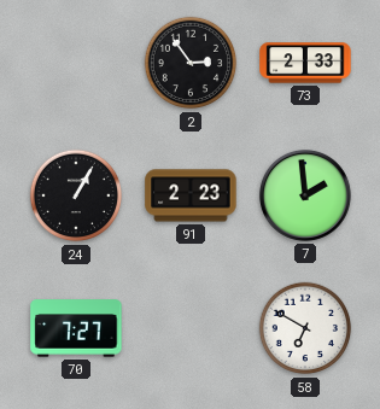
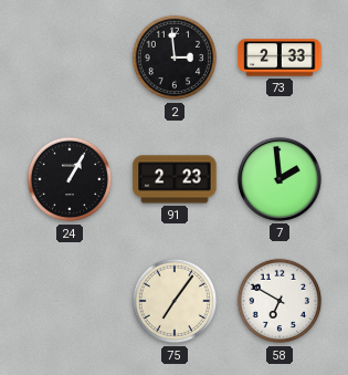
2: 2:54 -> 2:59 (175, 58)
70: 7:27 -> none (76, 328)
75: none -> 7:06 (175, 301)
